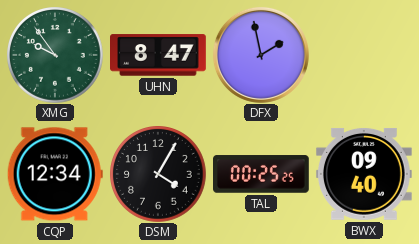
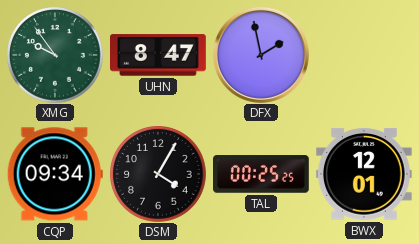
CQP: 12:34 -> 09:34 (55, 174)
BWX: 09:40 -> 12:01 (364, 174)
